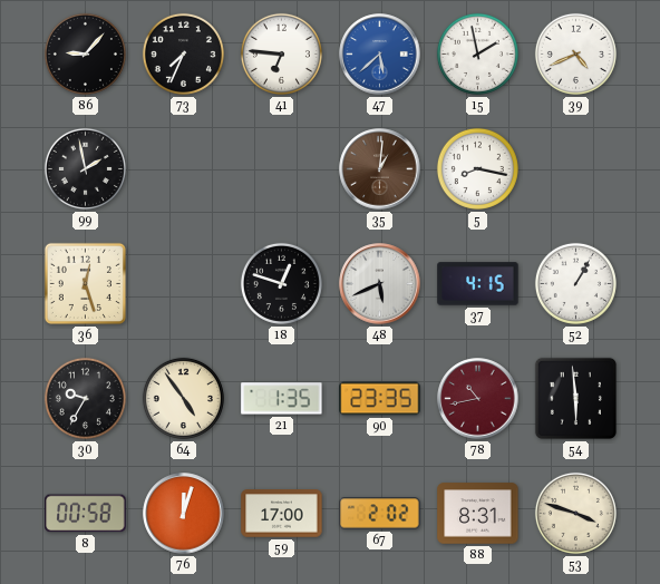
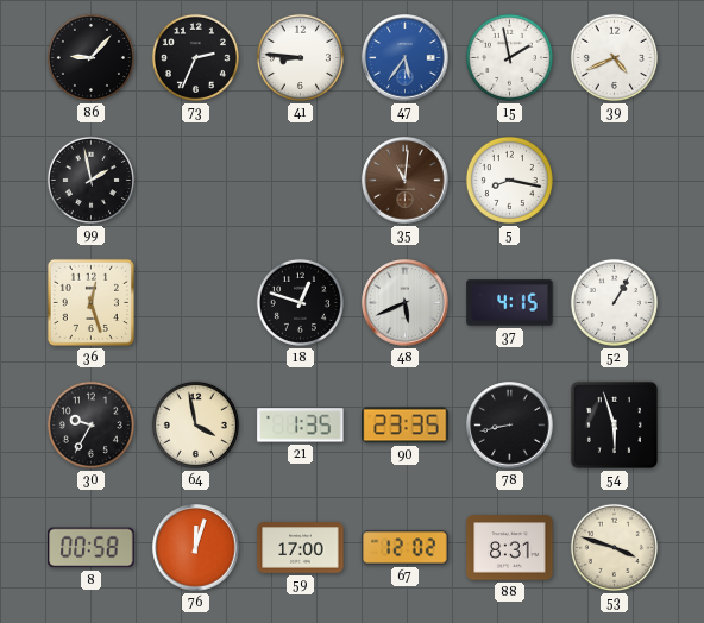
73: 7:34 -> 2:34 (195, 57)
41: 6:46 -> 8:46 (300, 57)
47: 5:38 -> 5:36 (406, 58)
35: 1:01 -> 11:01 (406, 181)
64: 4:54 -> 3:58 (195, 424)
78: 10:43 -> 8:43 (510, 426)
78 dial: burgundy -> black (510, 426)
54: 5:59 -> 5:57 (614, 424)
67: 2:02 -> 12:02 (406, 548)
